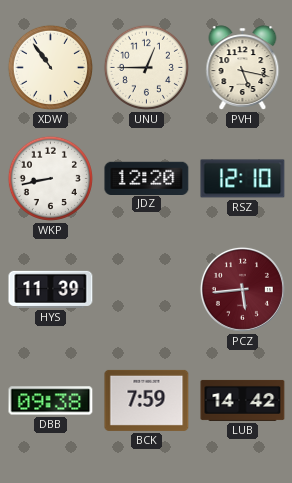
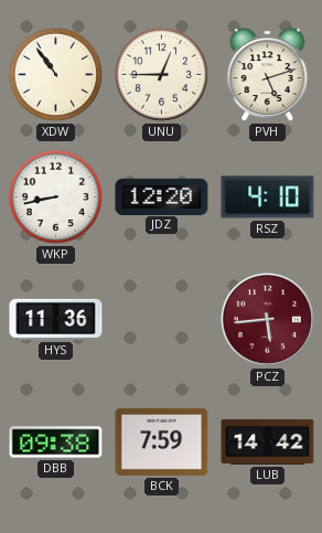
PVH: 5:17 -> 5:12 (268, 75)
RSZ: 12:10 -> 4:10 (268, 198)
HYS: 11:39 -> 11:36 (56, 319)
